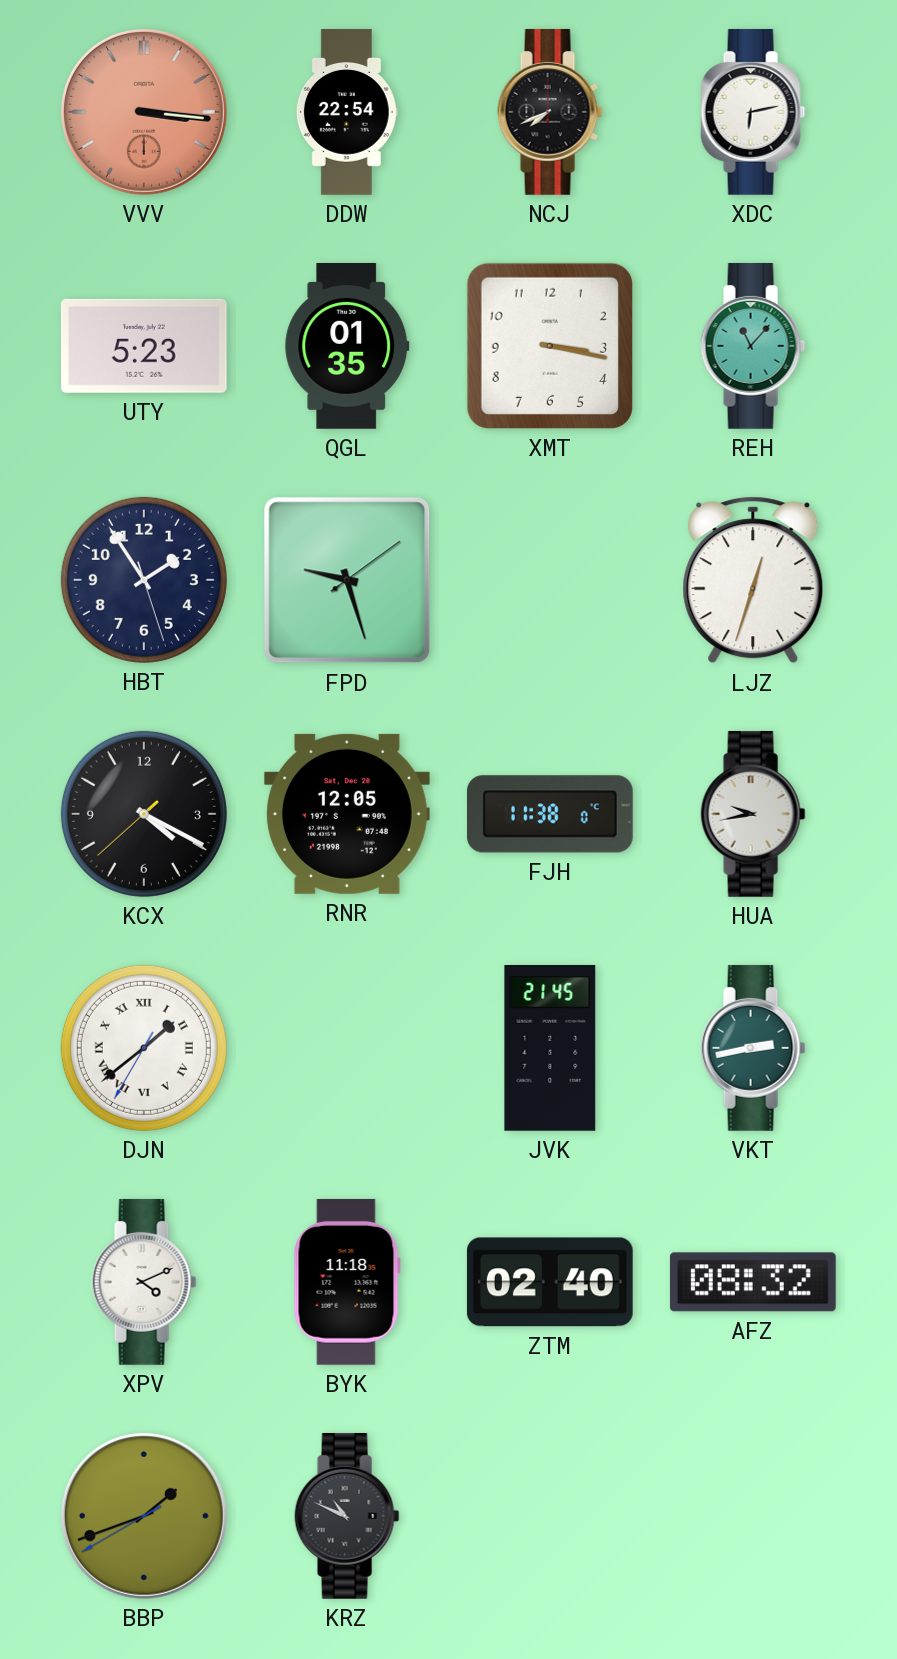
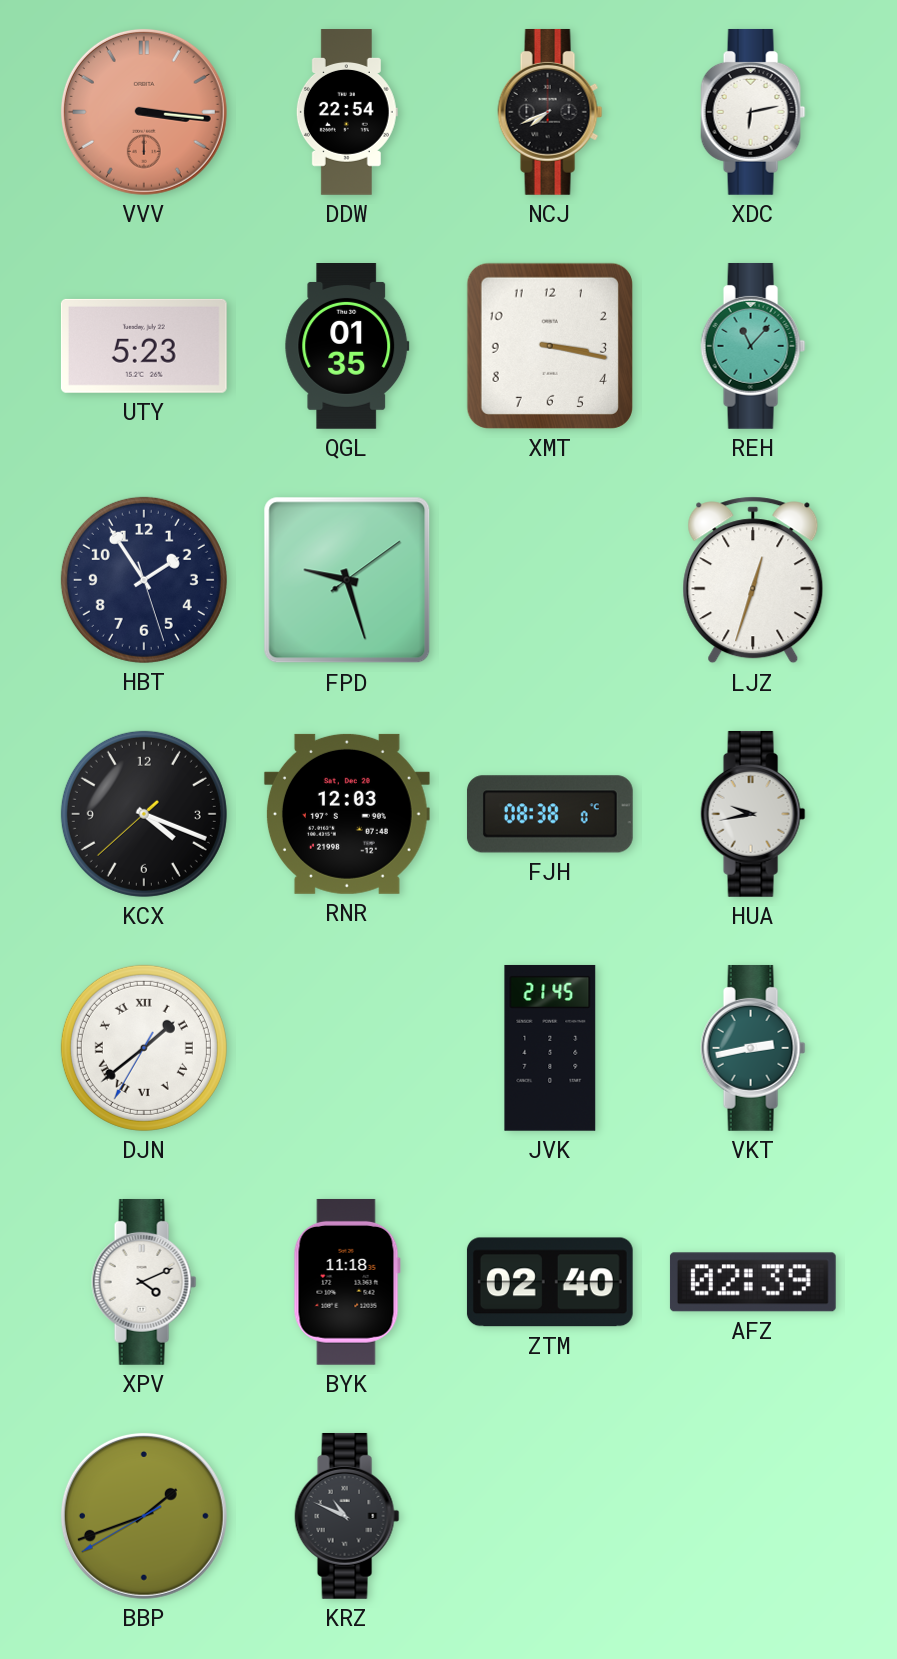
KCX: 4:19 -> 4:18 (144, 814)
RNR: 12:05 -> 12:03 (347, 814)
FJH: 11:38 -> 08:38 (550, 814)
AFZ: 08:32 -> 02:39 (753, 1282)
